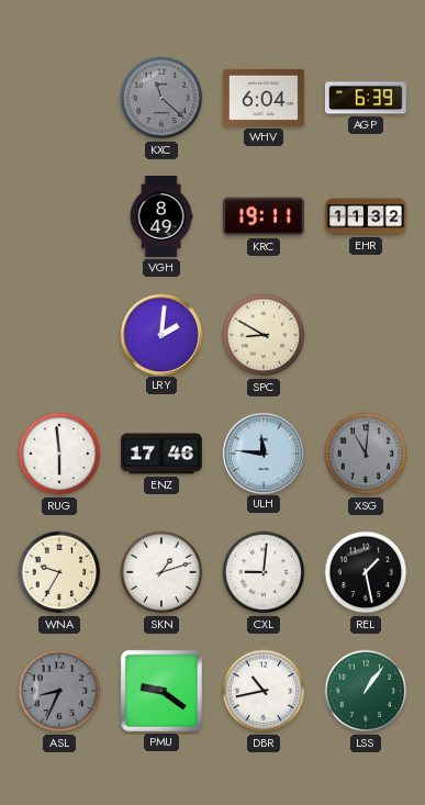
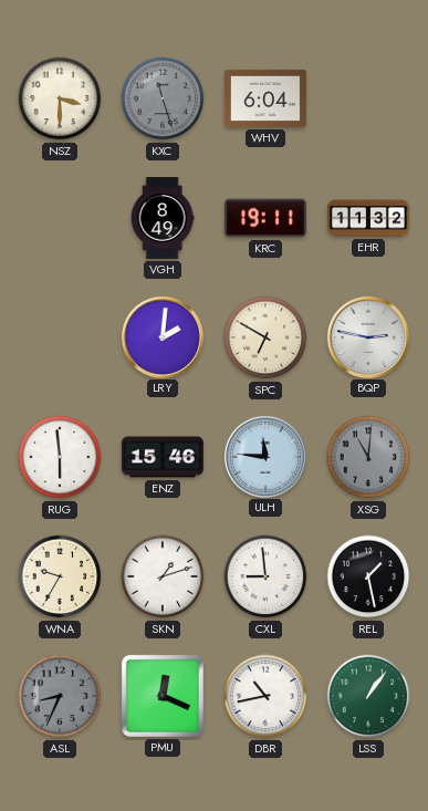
NSZ: none -> 3:30 (60, 98)
KXC: 11:22 -> 11:27 (163, 98)
AGP: 6:39 -> none (366, 98)
SPC: 8:50 -> 6:50 (265, 337)
BQP: none -> 2:47 (367, 336)
ENZ: 17:46 -> 15:46 (163, 457)
CXL: 9:01 -> 8:59 (265, 576)
PMU: 9:21 -> 12:19 (163, 696)
